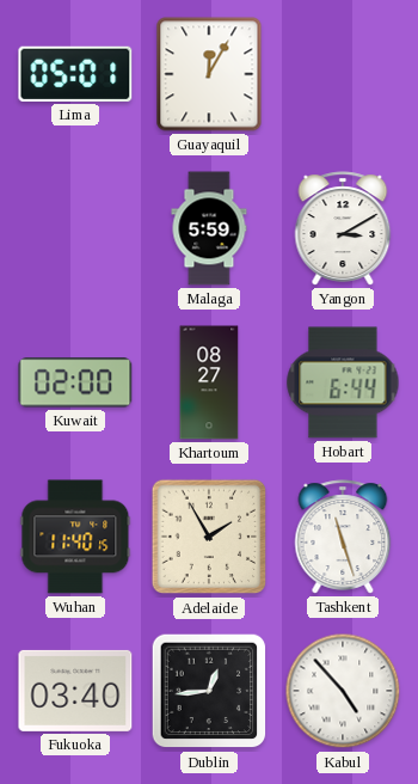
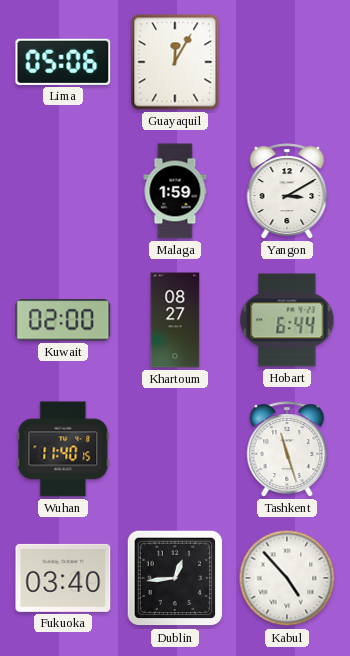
Lima: 05:01 -> 05:06 (63, 62)
Malaga: 5:59 -> 1:59 (175, 191)
Adelaide: 1:55 -> none (209, 537)
